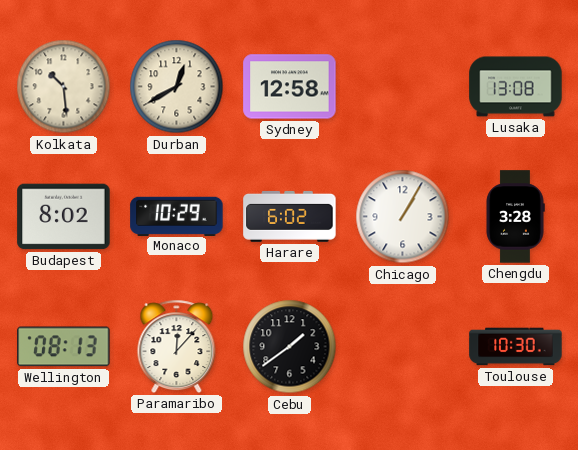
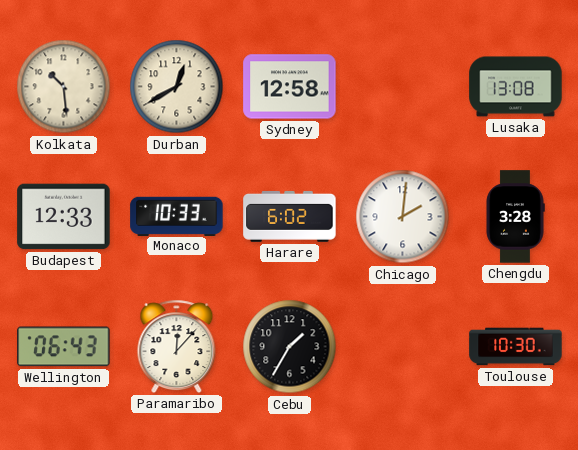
Budapest: 8:02 -> 12:33 (64, 217)
Monaco: 10:29 -> 10:33 (177, 216)
Chicago: 1:05 -> 2:01 (403, 217)
Wellington: 08:13 -> 06:43 (64, 347)
Cebu: 1:39 -> 1:35 (290, 347)
